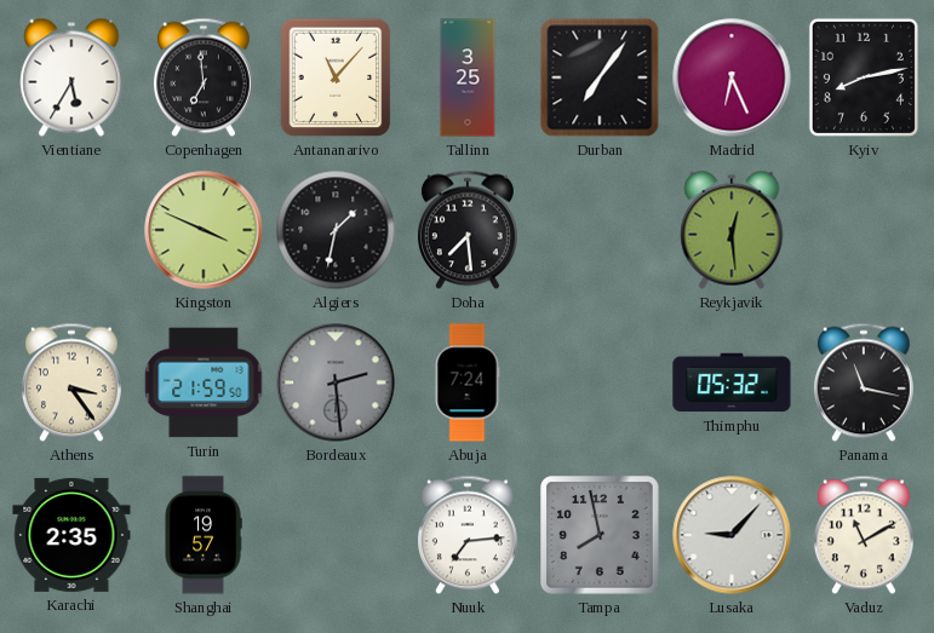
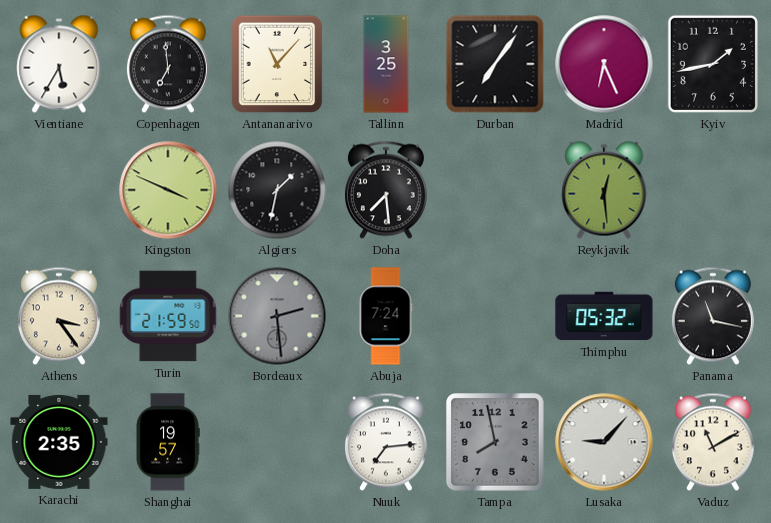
Kyiv: 8:13 -> 1:43 (713, 64)
